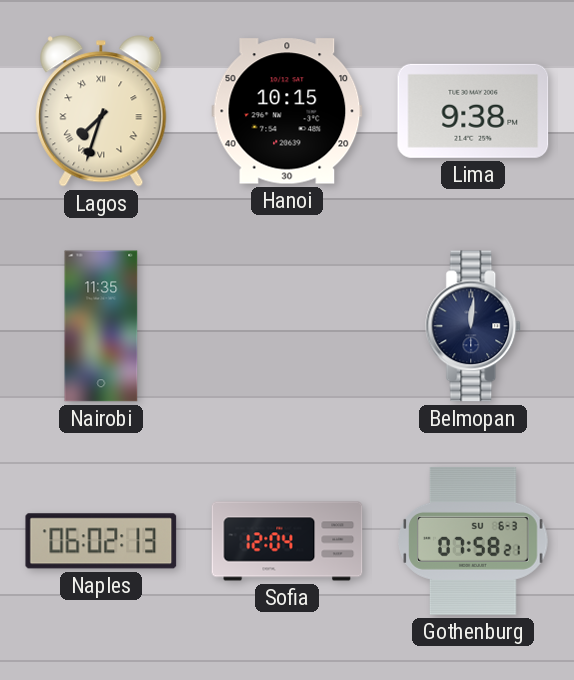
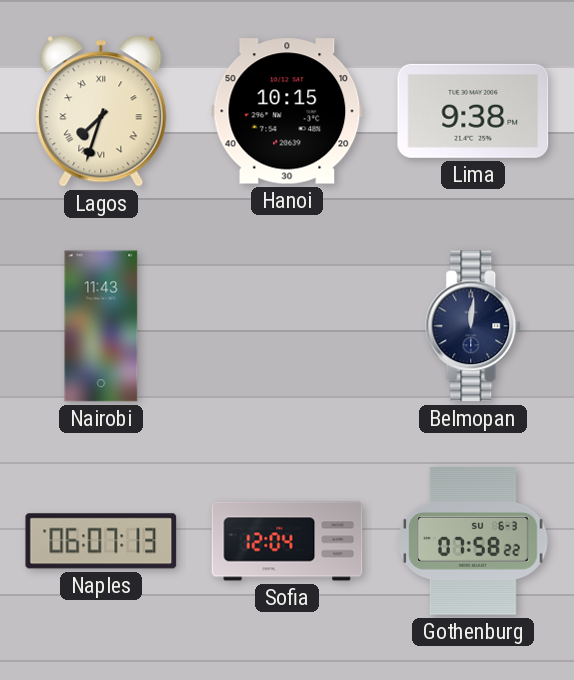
Nairobi: 11:35 -> 11:43 (101, 326)
Naples: 06:02 -> 06:07 (101, 541)
Gothenburg: 07:58:21 -> 07:58:22 (473, 541)
